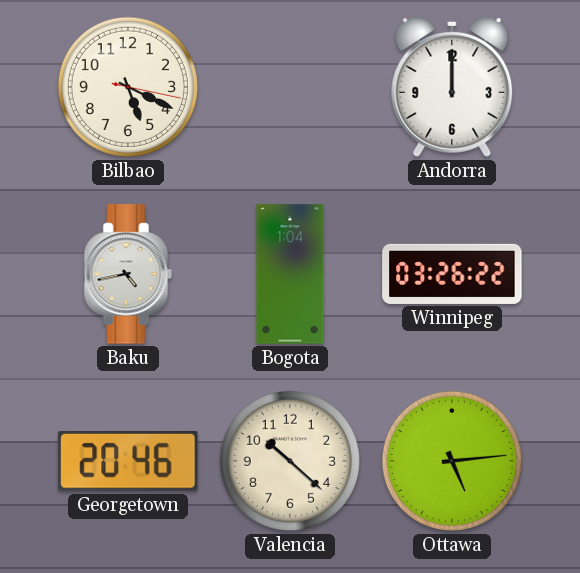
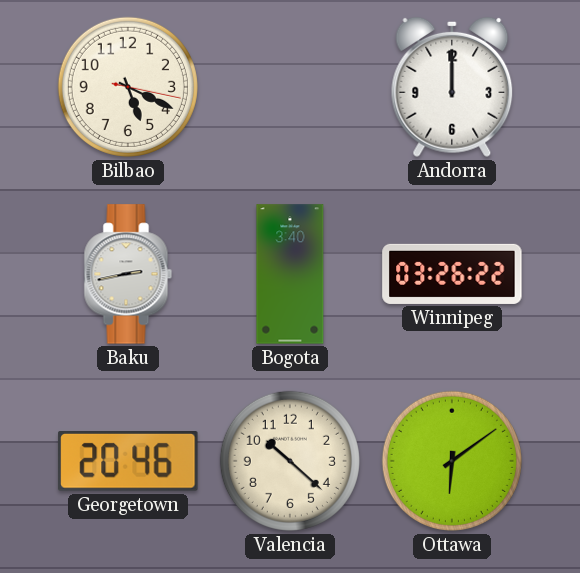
Baku: 4:43 -> 2:43 (128, 274)
Bogota: 1:04 -> 3:40 (290, 274)
Ottawa: 5:14 -> 6:09 (452, 461)
